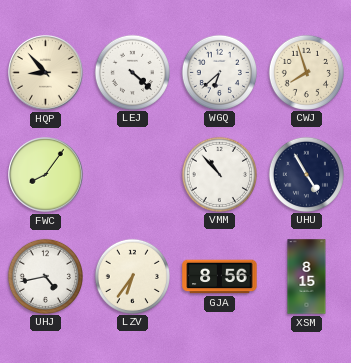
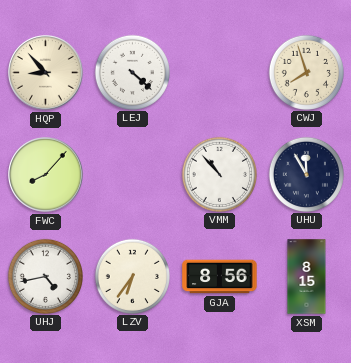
WGQ: 6:38 -> none (219, 72)
FWC: 8:06 -> 8:07 (46, 175)
UHU: 4:55 -> 11:55 (306, 174)
